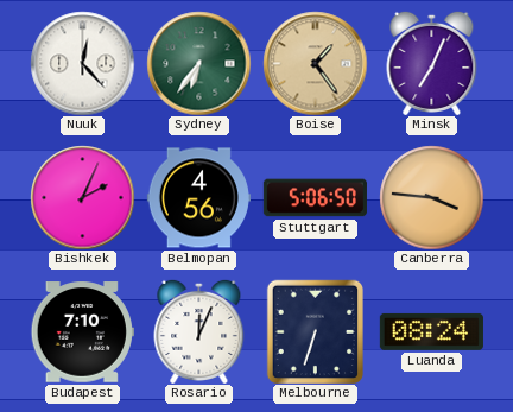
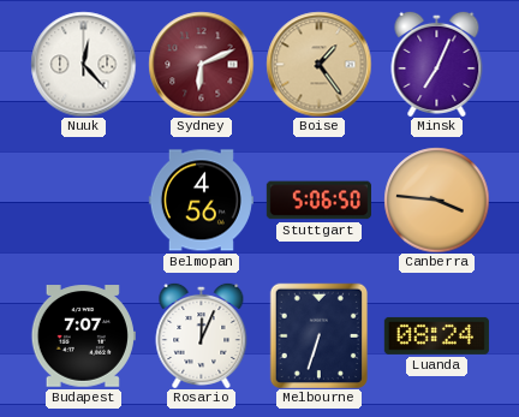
Sydney: 6:36 -> 6:11 (201, 64)
Sydney dial: green -> burgundy (201, 64)
Bishkek: 2:04 -> none (82, 197)
Budapest: 7:10 -> 7:07 (83, 336)
